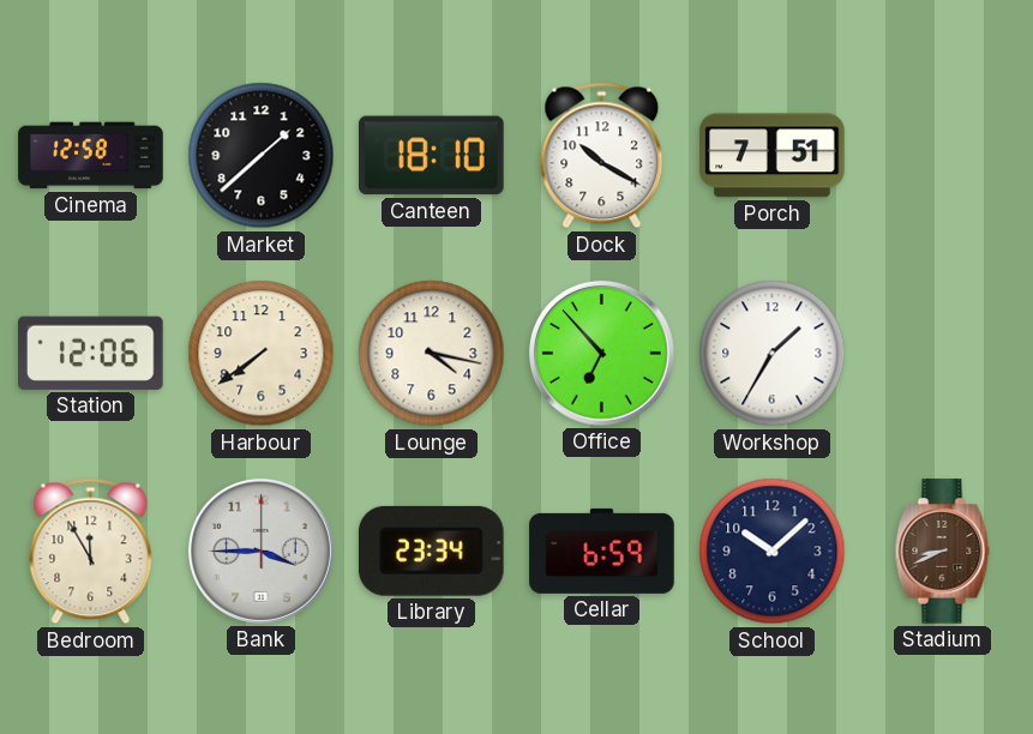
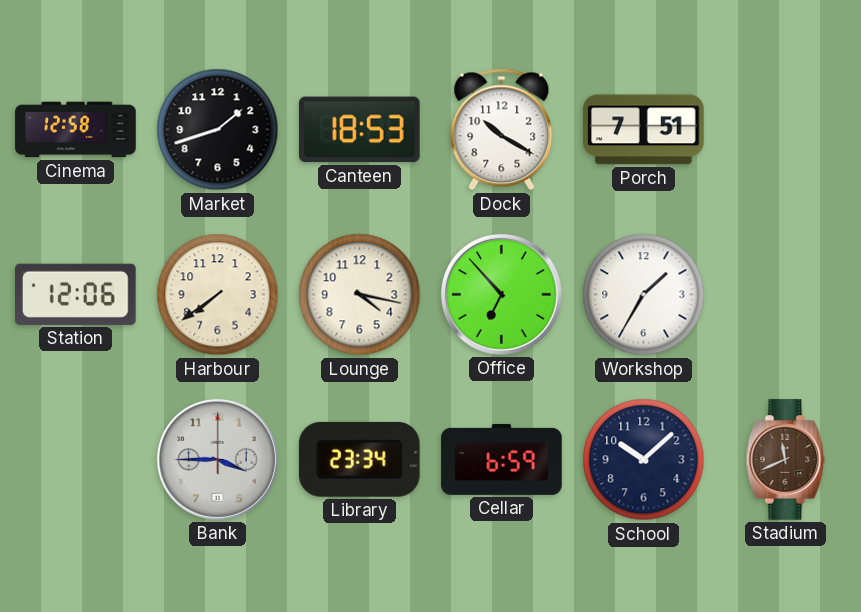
Market: 1:38 -> 1:42 (218, 130)
Canteen: 18:10 -> 18:53 (360, 130)
Bedroom: 11:55 -> none (91, 552)
Stadium: 8:41 -> 11:41 (786, 460)
